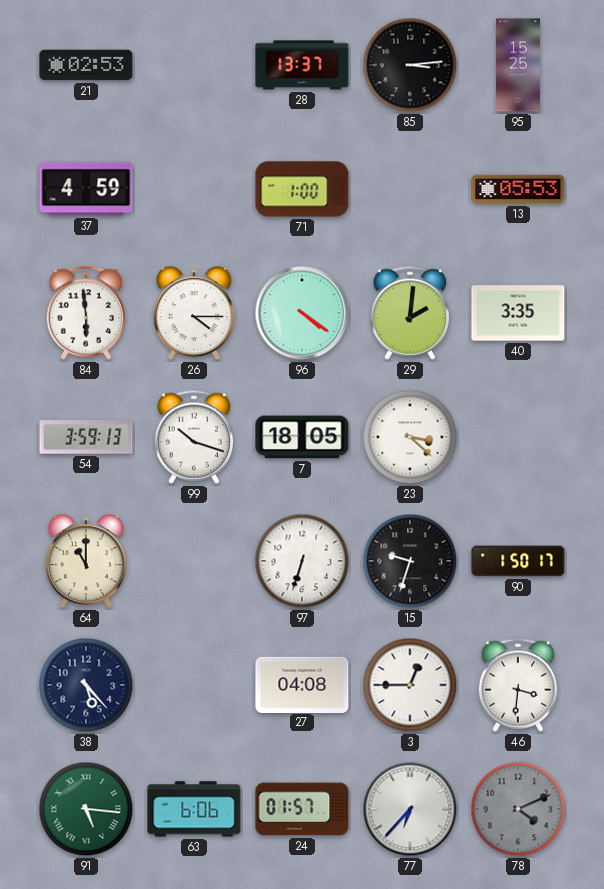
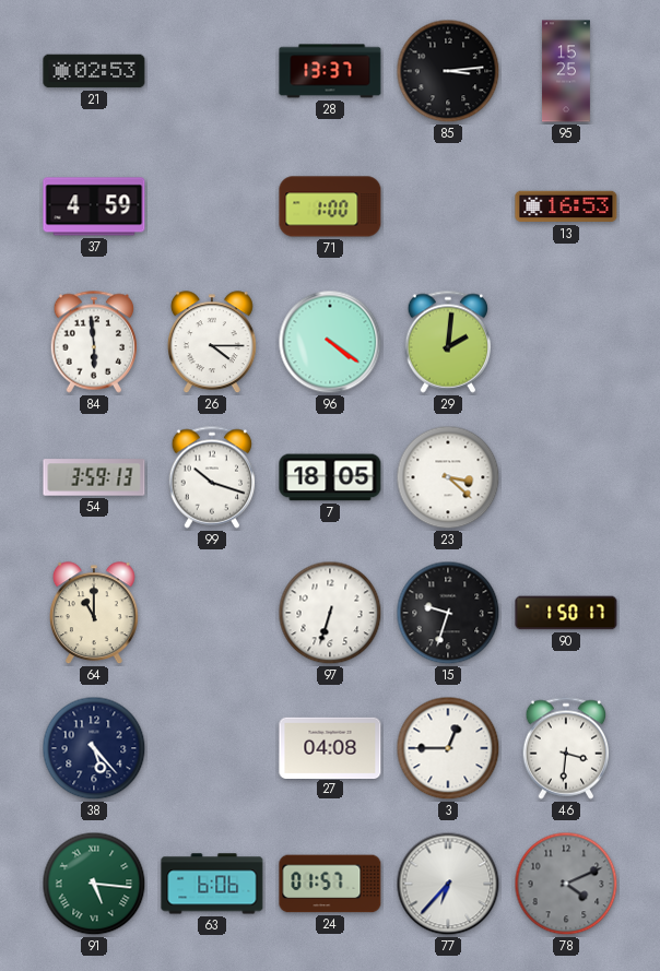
13: 05:53 -> 16:53 (566, 206)
40: 3:35 -> none (518, 313)
